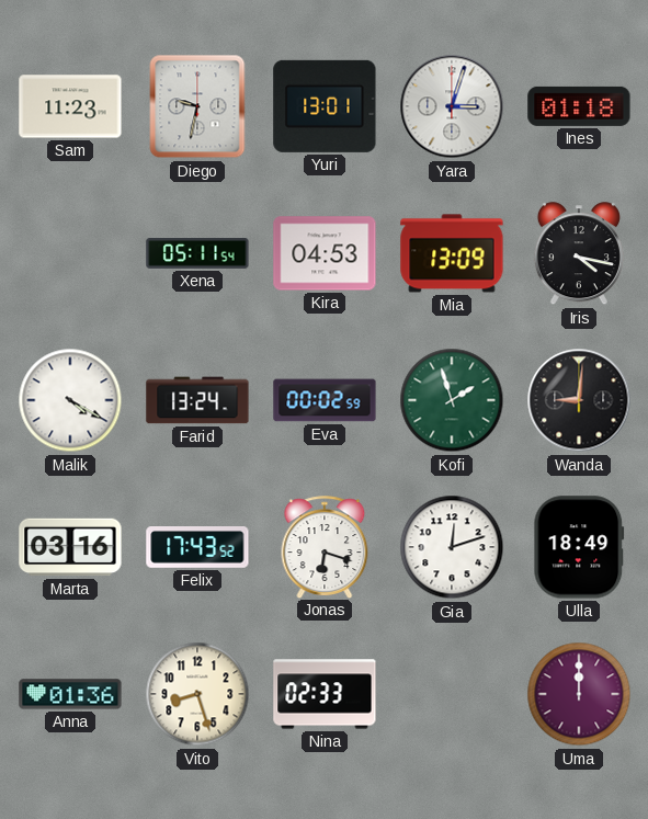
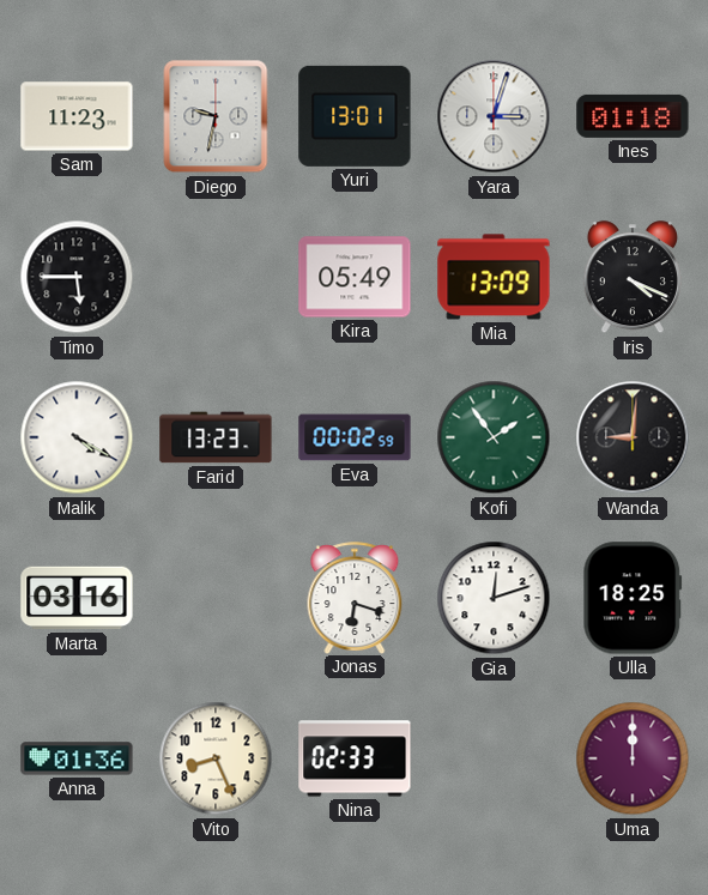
Timo: none -> 5:45 (77, 277)
Xena: 05:11 -> none (197, 254)
Kira: 04:53 -> 05:49 (355, 277)
Iris: 4:17 -> 4:19 (633, 278)
Farid: 13:24 -> 13:23 (216, 437)
Kofi: 1:57 -> 1:54 (494, 437)
Felix: 17:43 -> none (197, 547)
Ulla: 18:49 -> 18:25 (633, 598)
Vito: 8:27 -> 8:26 (216, 758)
